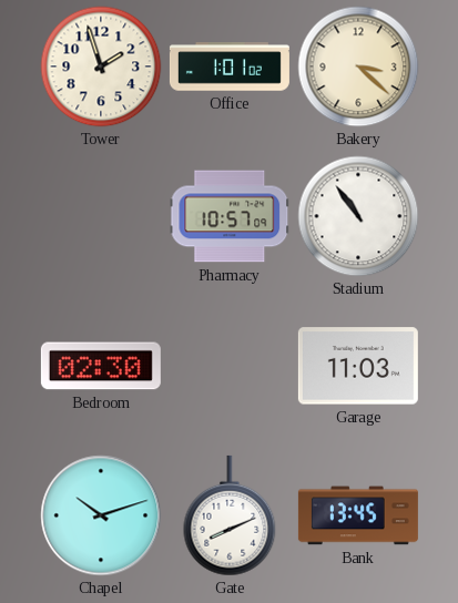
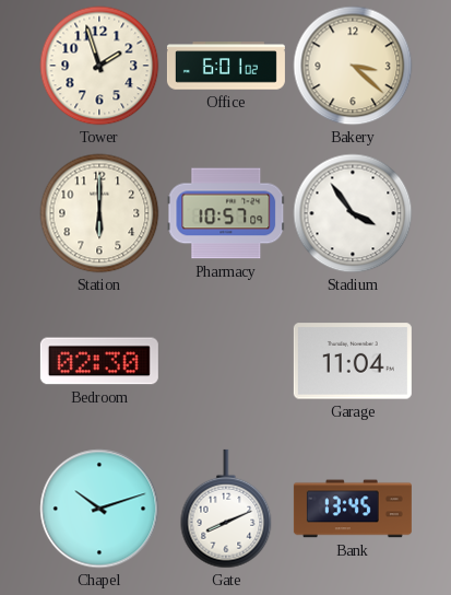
Office: 1:01 -> 6:01 (226, 66)
Station: none -> 6:00 (99, 213)
Stadium: 10:54 -> 3:54 (353, 213)
Garage: 11:03 -> 11:04 (353, 361)
